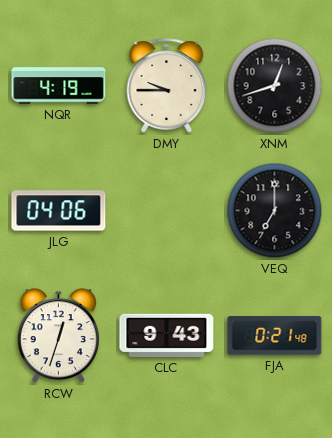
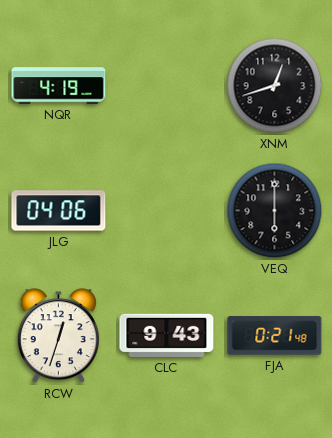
DMY: 9:45 -> none (167, 86)
VEQ: 7:00 -> 6:00 (275, 211)
